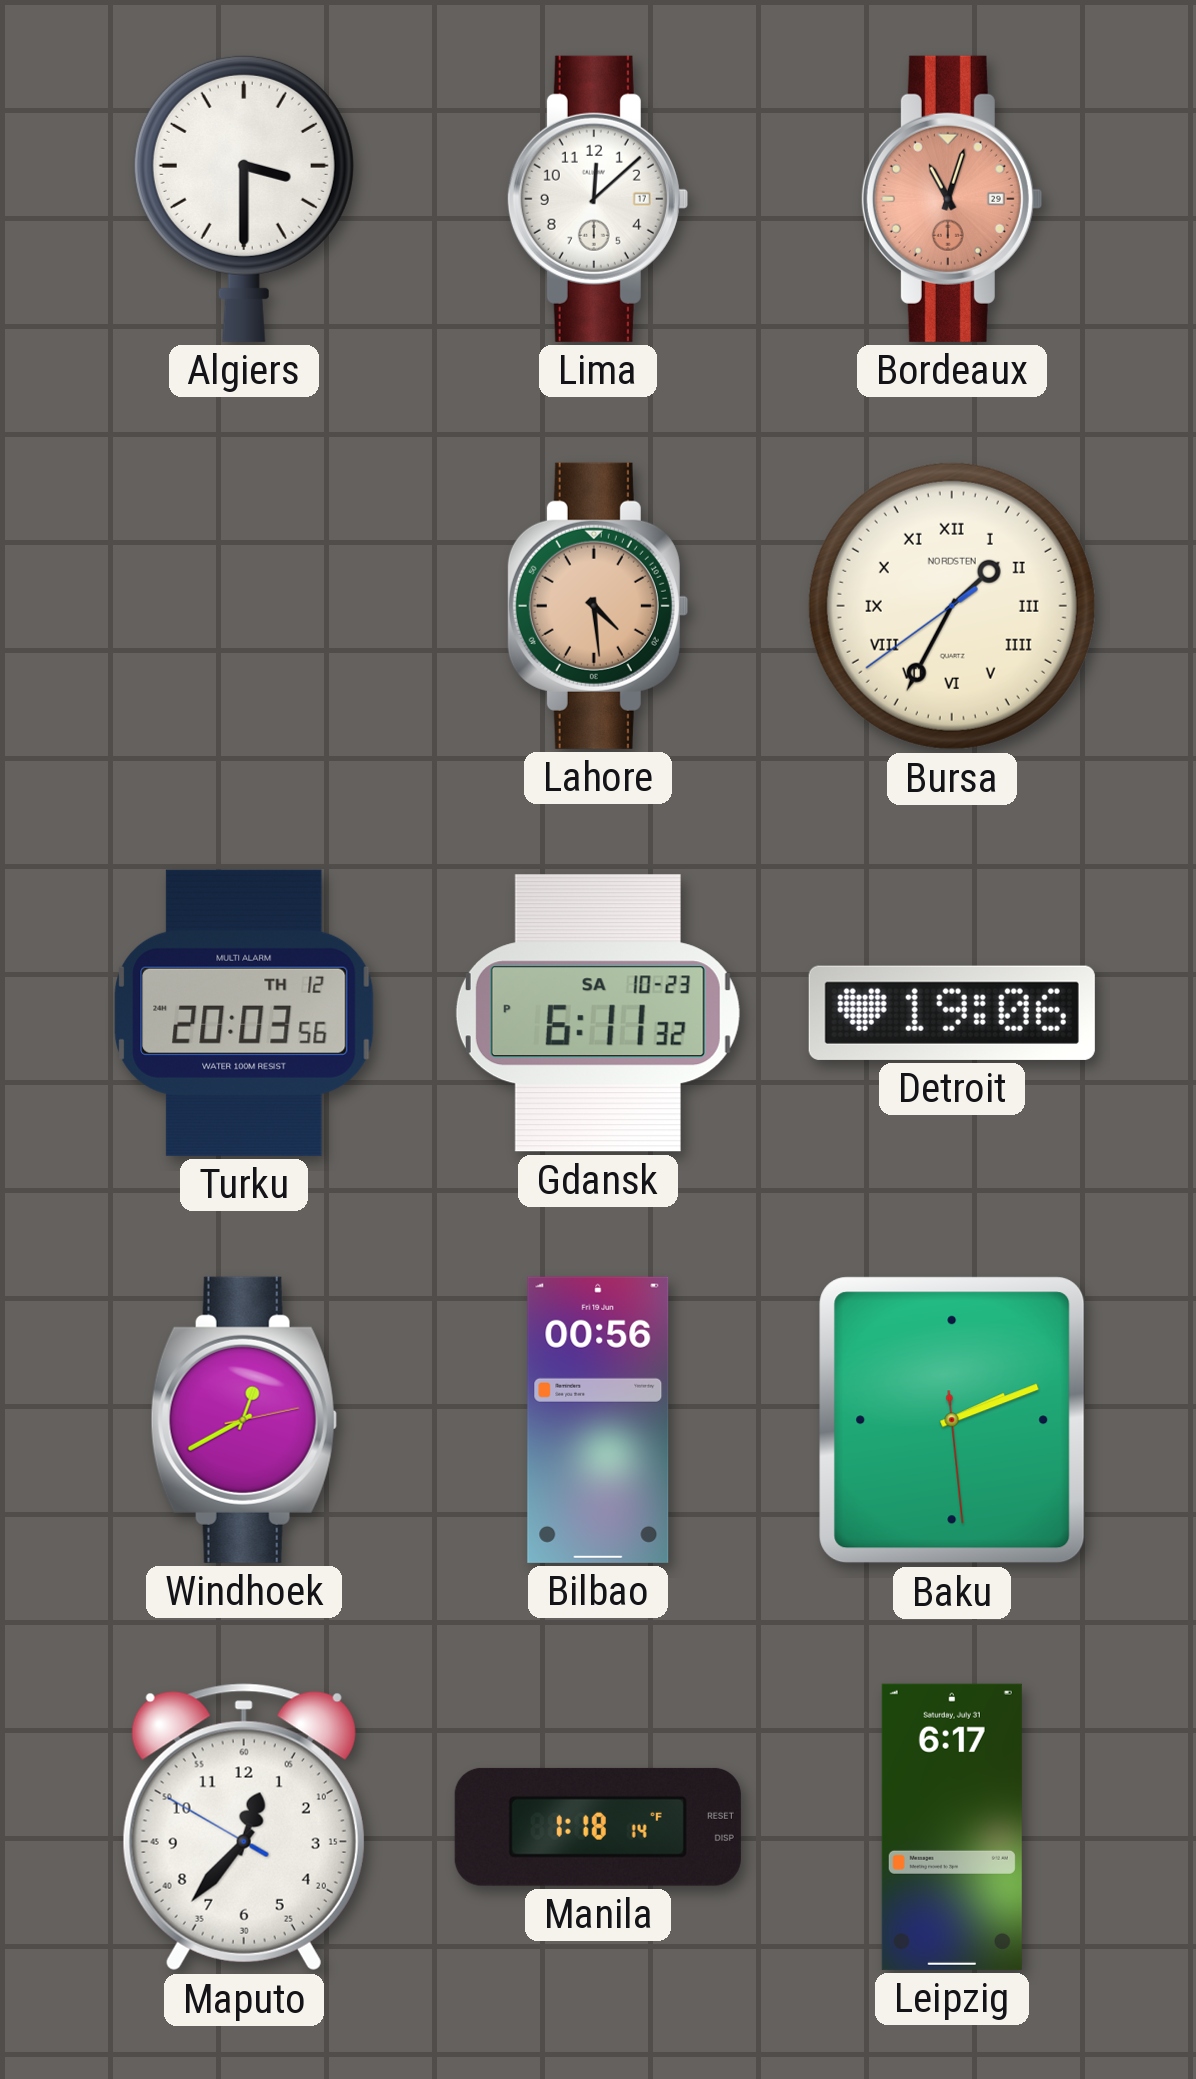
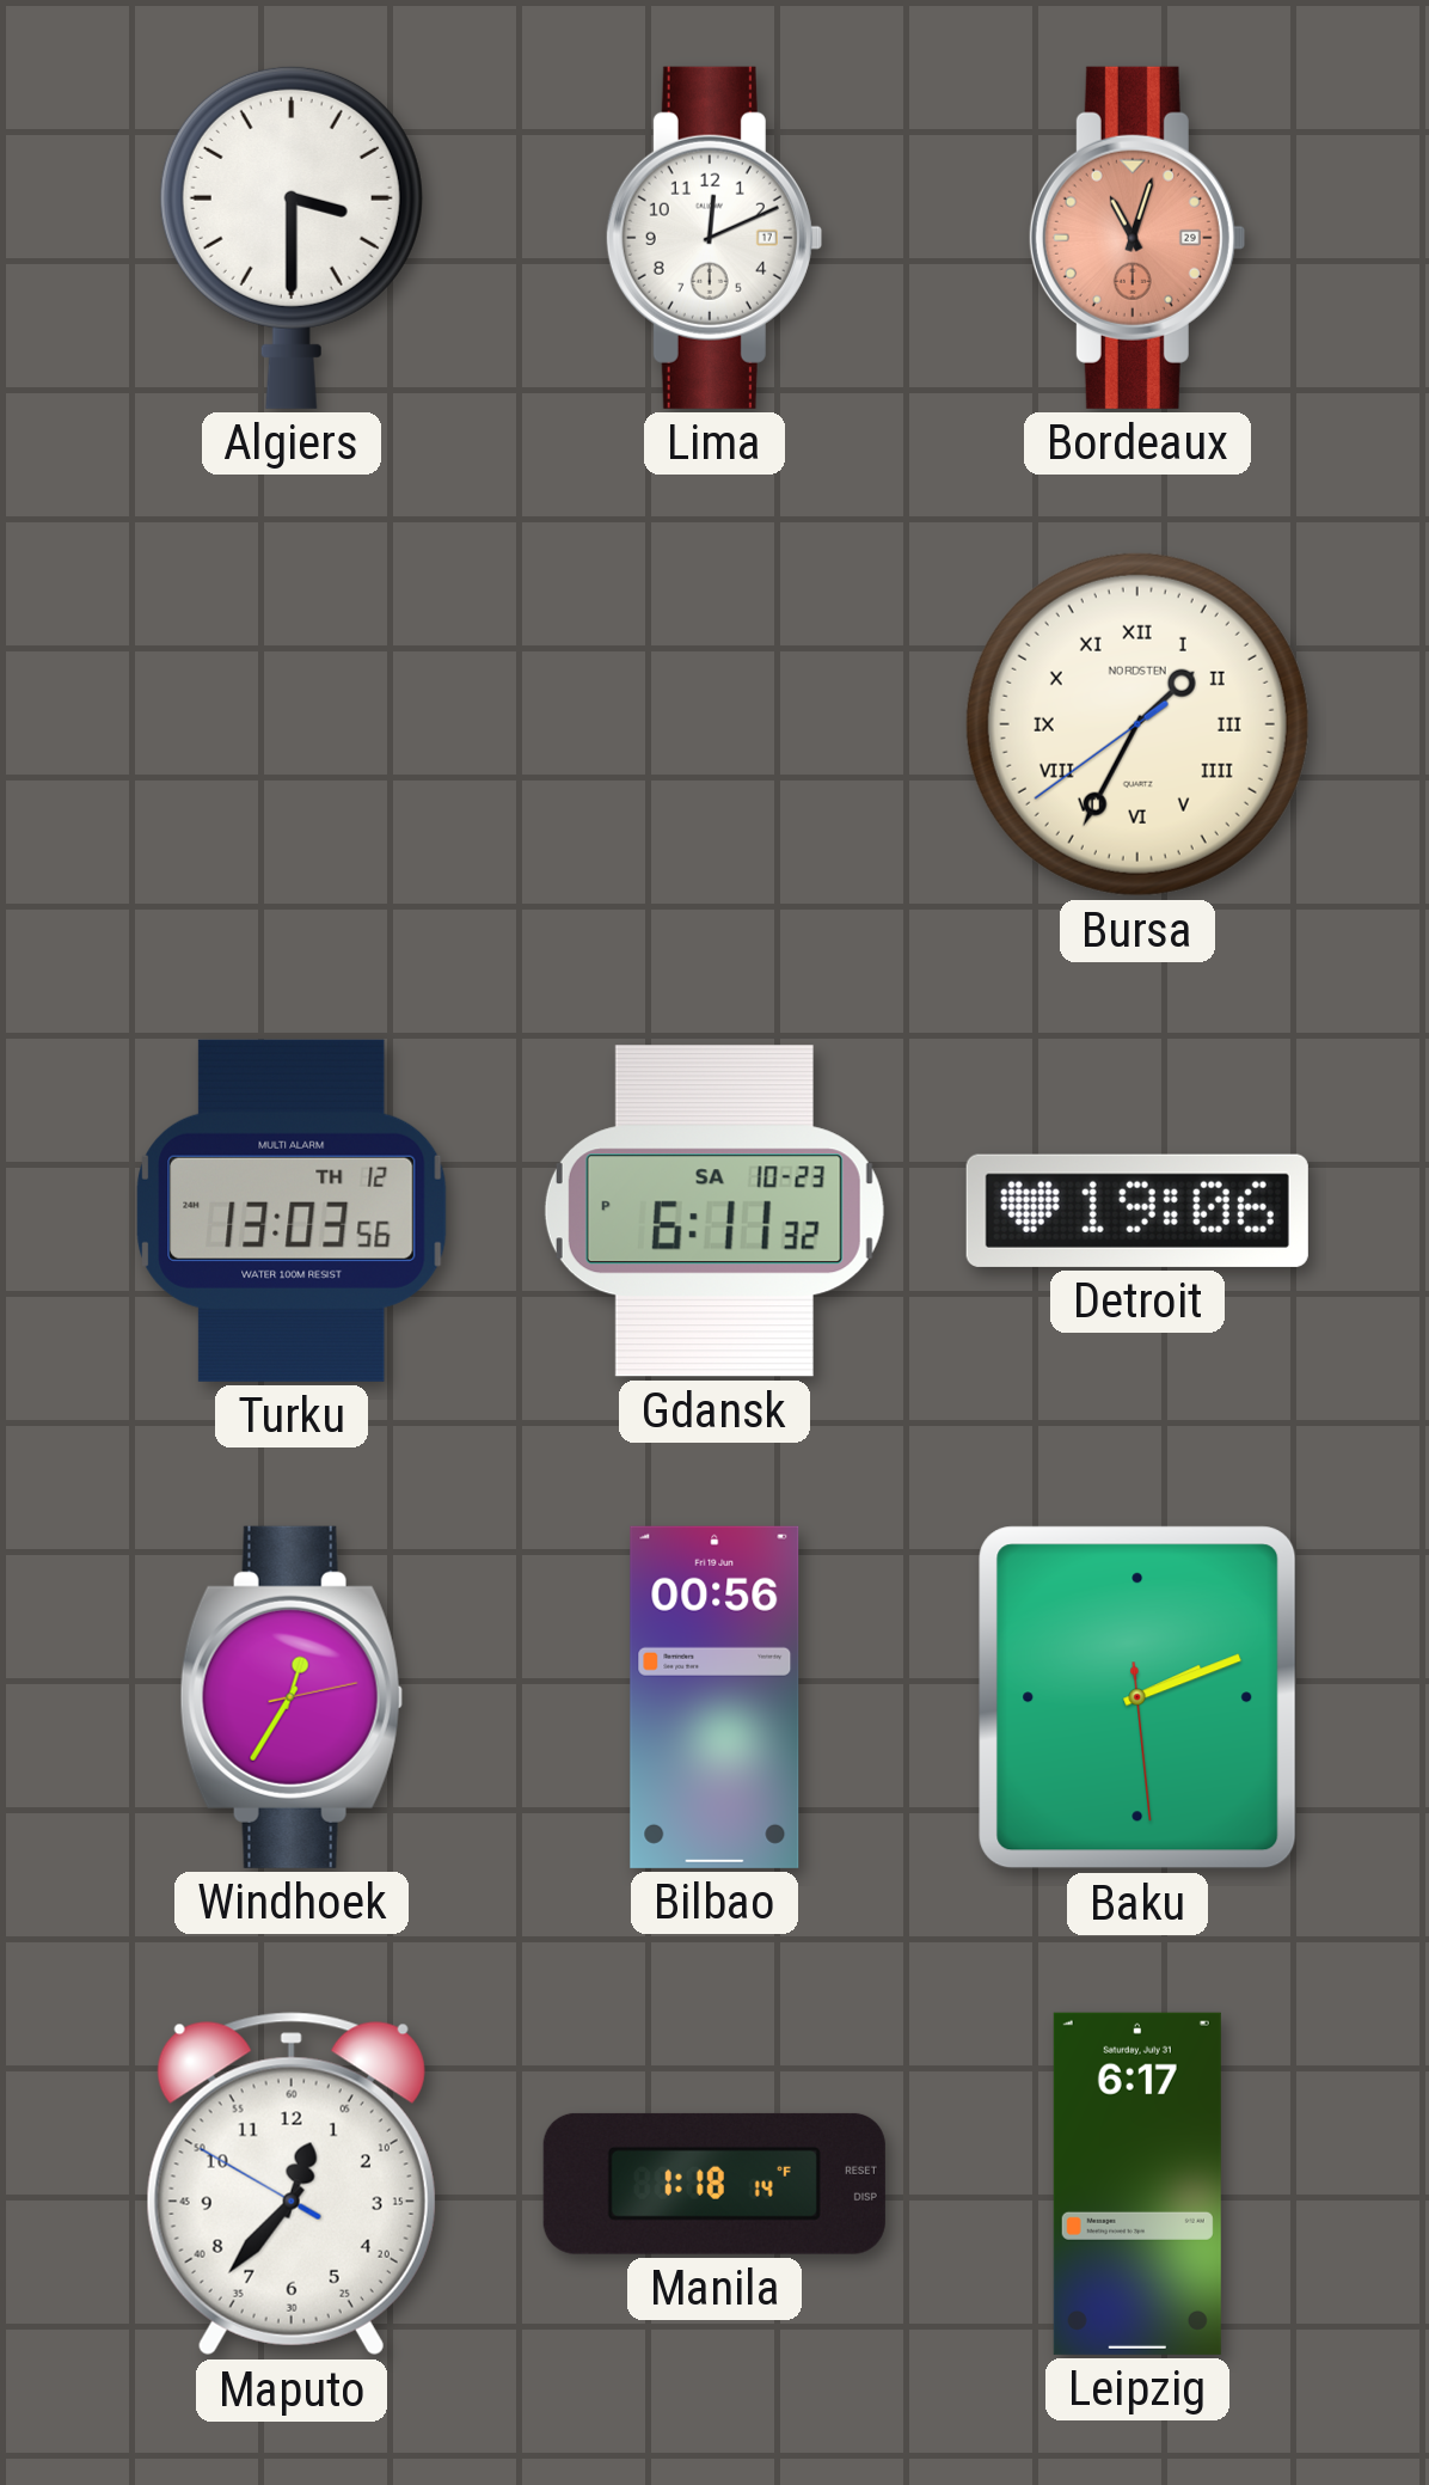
Lima: 12:08 -> 12:11 (713, 238)
Lahore: 4:29 -> none (597, 606)
Turku: 20:03 -> 13:03 (292, 1211)
Windhoek: 12:40 -> 12:35 (292, 1697)
